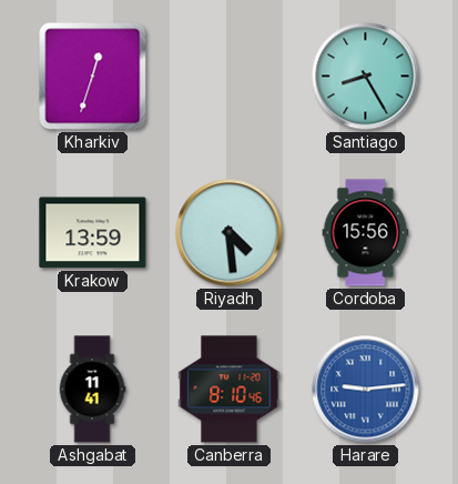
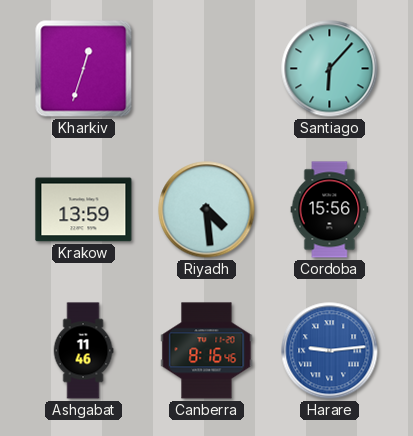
Santiago: 8:25 -> 6:07 (330, 69)
Ashgabat: 11:41 -> 11:46 (83, 351)
Canberra: 8:10 -> 8:16 (207, 351)
